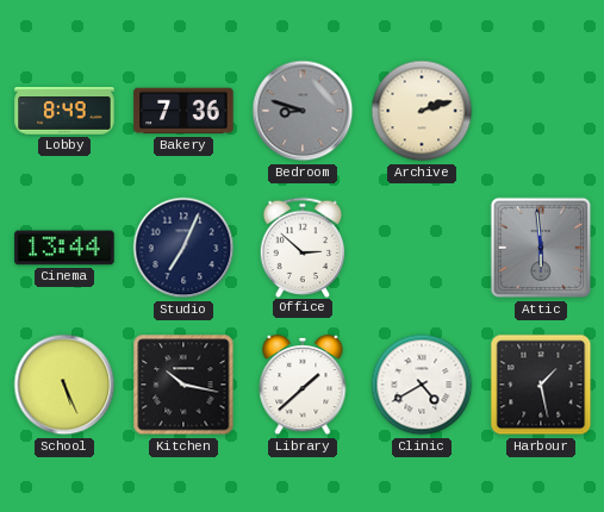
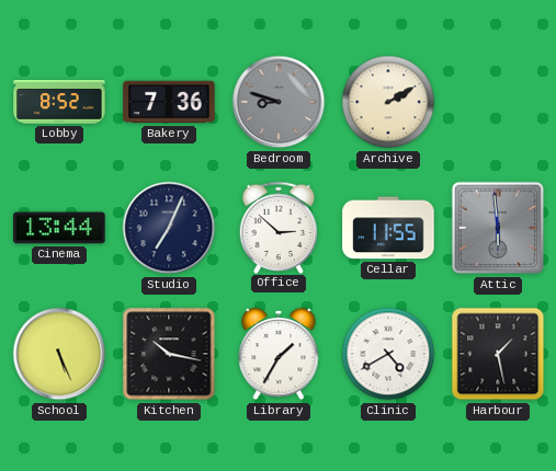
Lobby: 8:49 -> 8:52 (59, 102)
Archive: 2:12 -> 2:10 (388, 102)
Cellar: none -> 11:55 (388, 228)
Library: 1:38 -> 1:35 (279, 354)
